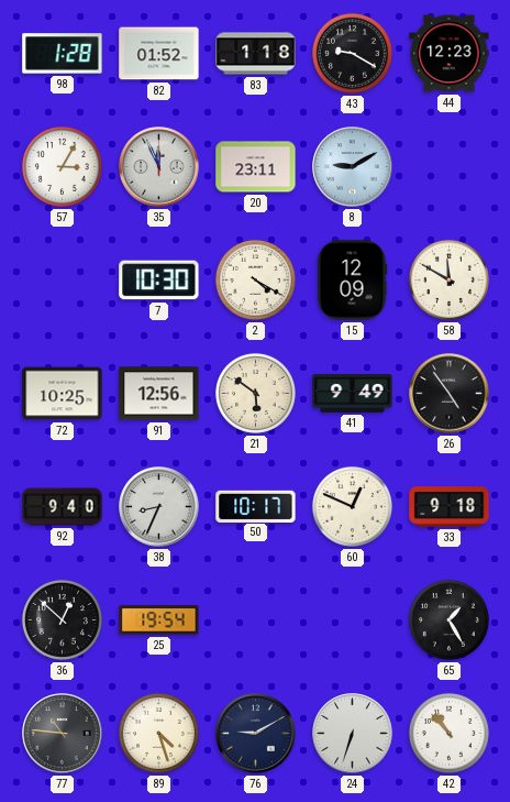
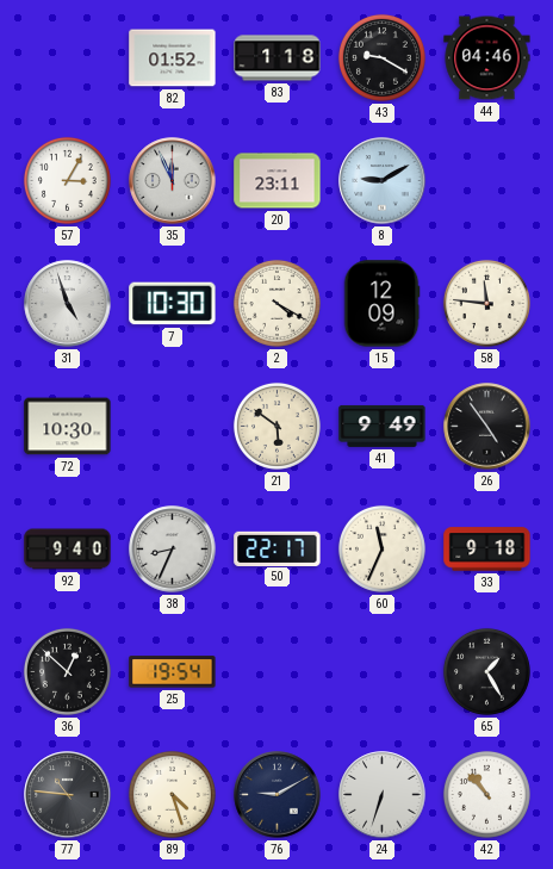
98: 1:28 -> none (63, 54)
44: 12:23 -> 04:46 (487, 58)
31: none -> 4:57 (68, 304)
58: 11:50 -> 11:46 (486, 303)
72: 10:25 -> 10:30 (68, 427)
91: 12:56 -> none (159, 394)
50: 10:17 -> 22:17 (278, 548)
60: 12:49 -> 11:34 (381, 548)
